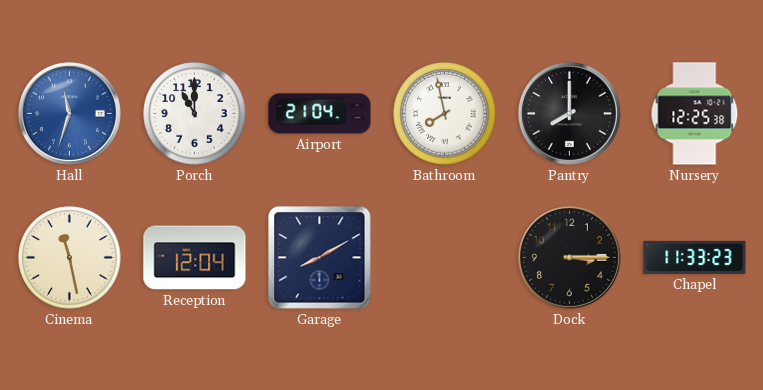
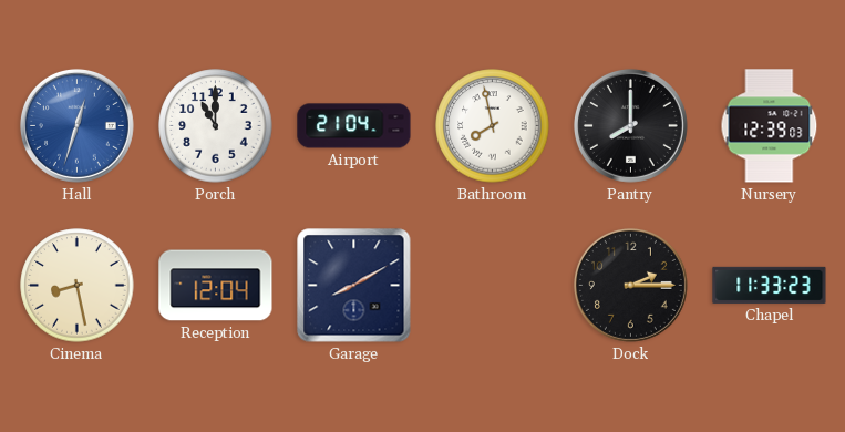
Hall: 11:33 -> 12:33 (76, 125)
Nursery: 12:25 -> 12:39 (770, 126)
Cinema: 11:28 -> 8:28 (78, 286)
Dock: 3:15 -> 2:15 (630, 285)
